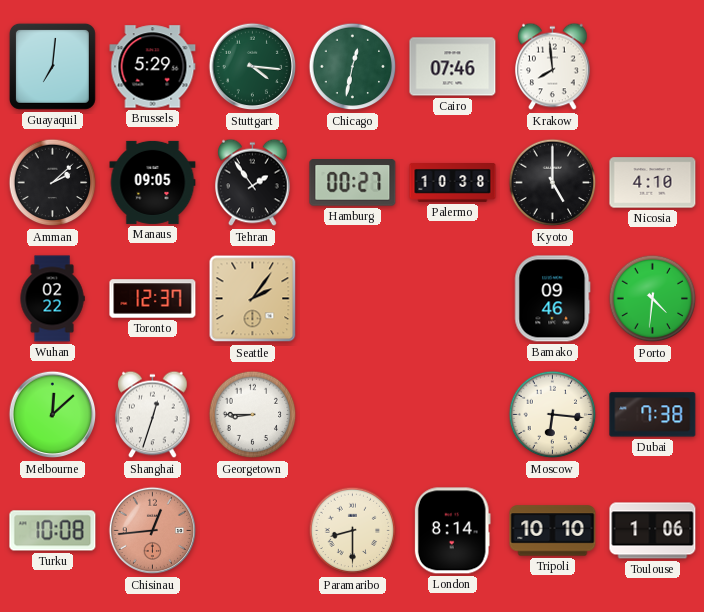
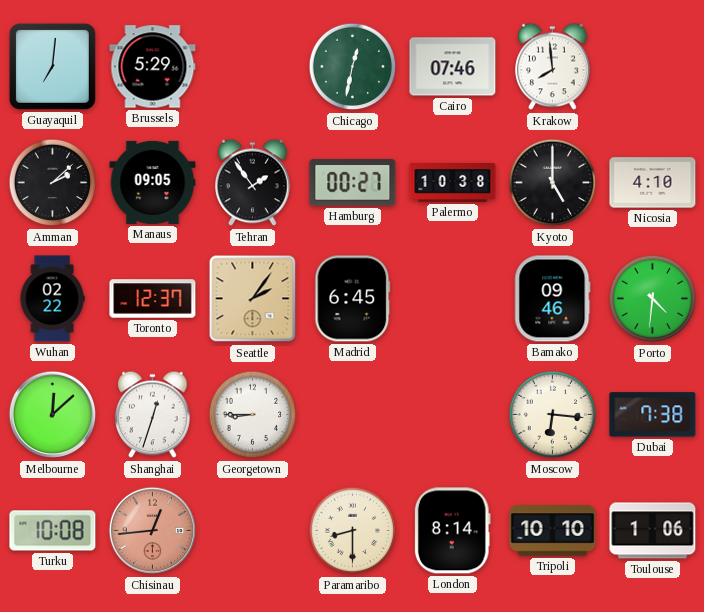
Stuttgart: 4:16 -> none (253, 67)
Madrid: none -> 6:45 (353, 299)
